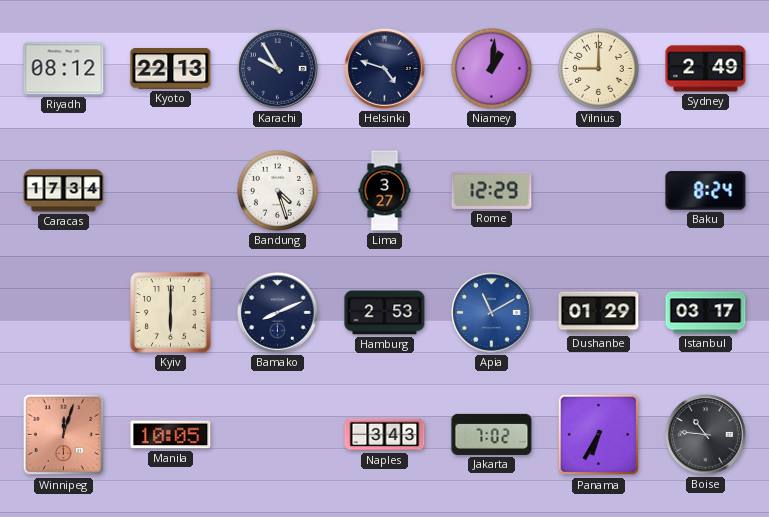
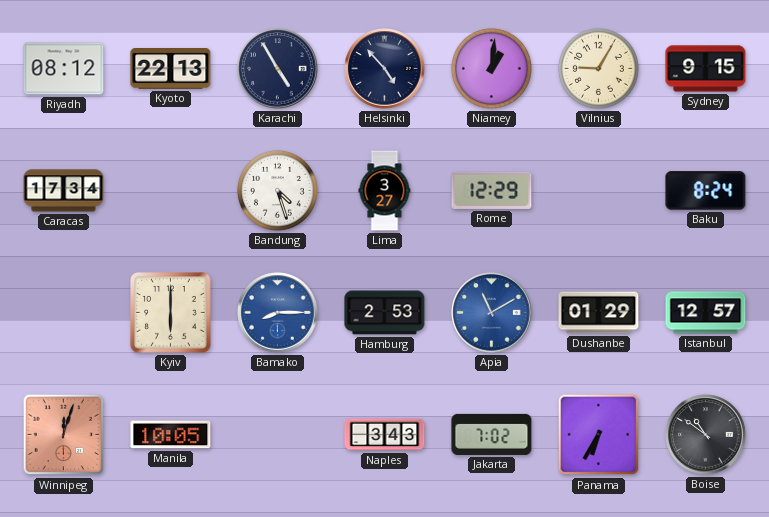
Karachi: 9:55 -> 4:55 (278, 69)
Helsinki: 4:48 -> 4:53 (385, 69)
Vilnius: 9:00 -> 9:05 (598, 68)
Sydney: 2:49 -> 9:15 (706, 69)
Bamako: 8:11 -> 8:15 (278, 313)
Bamako dial: navy -> blue (278, 313)
Istanbul: 03:17 -> 12:57 (706, 313)
Boise: 10:46 -> 10:51 (706, 435)
